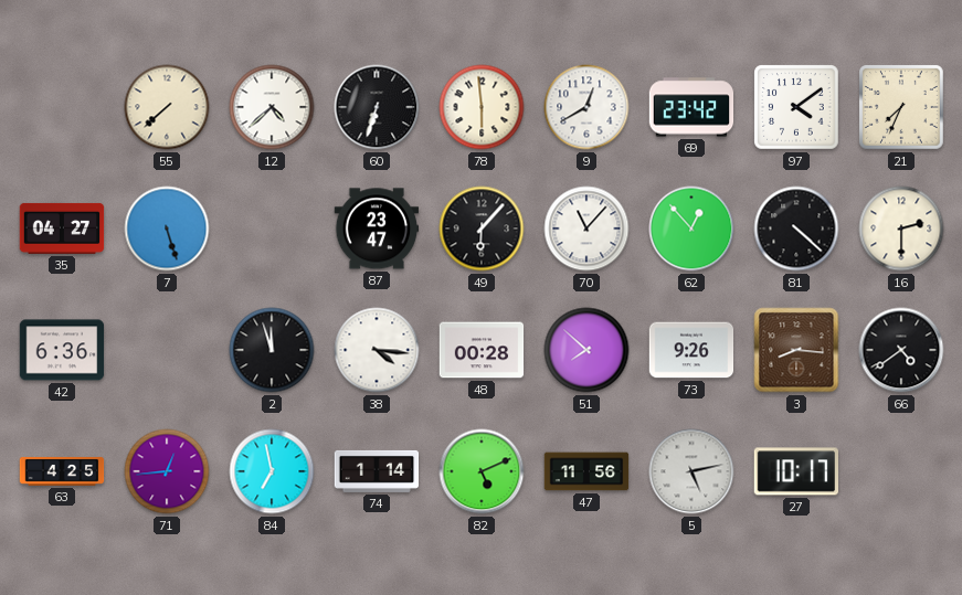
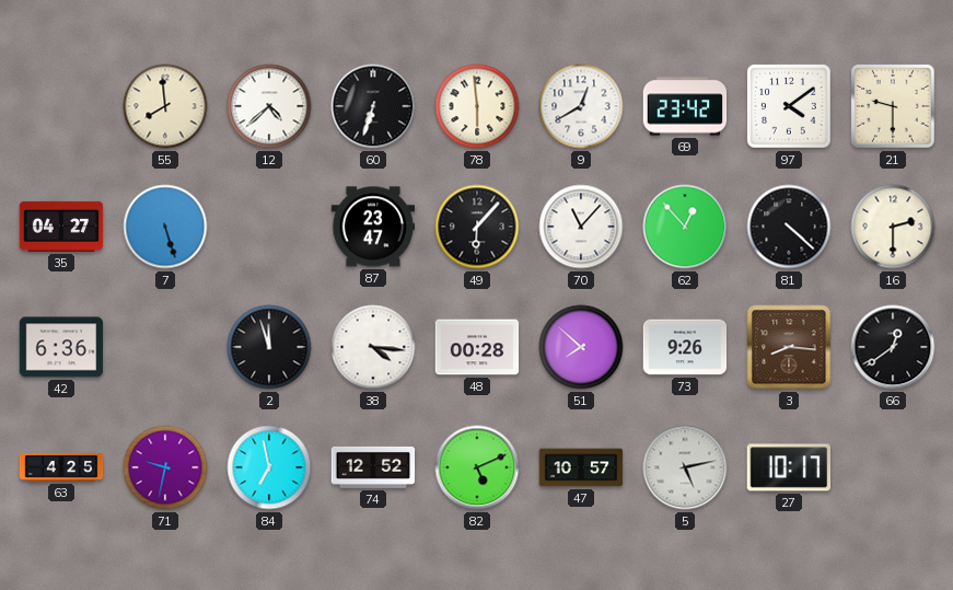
55: 7:38 -> 7:59 (165, 106)
21: 7:34 -> 9:30 (893, 106)
66: 4:39 -> 12:39 (893, 347)
71: 12:44 -> 9:32 (165, 467)
74: 1:14 -> 12:52 (373, 467)
47: 11:56 -> 10:57 (581, 467)
